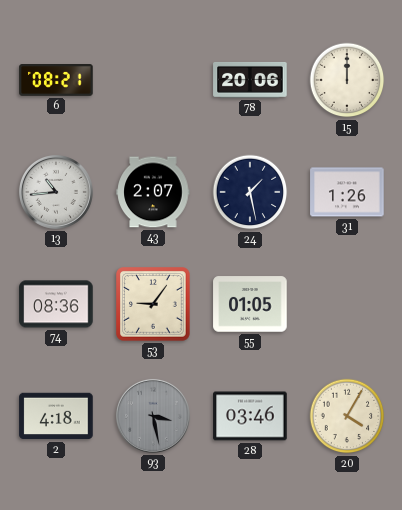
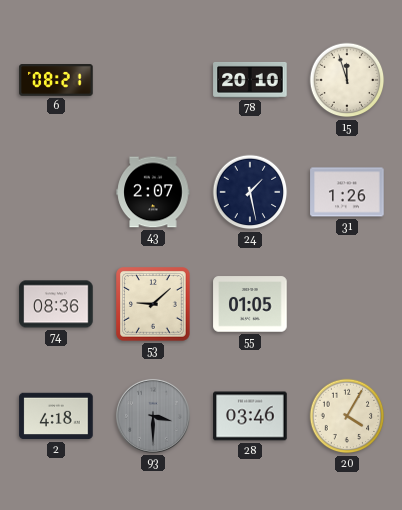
78: 20:06 -> 20:10 (250, 80)
15: 12:00 -> 11:57 (347, 80)
13: 10:44 -> none (56, 192)
53: 9:06 -> 9:08 (154, 305)
93: 3:28 -> 3:30 (153, 416)
